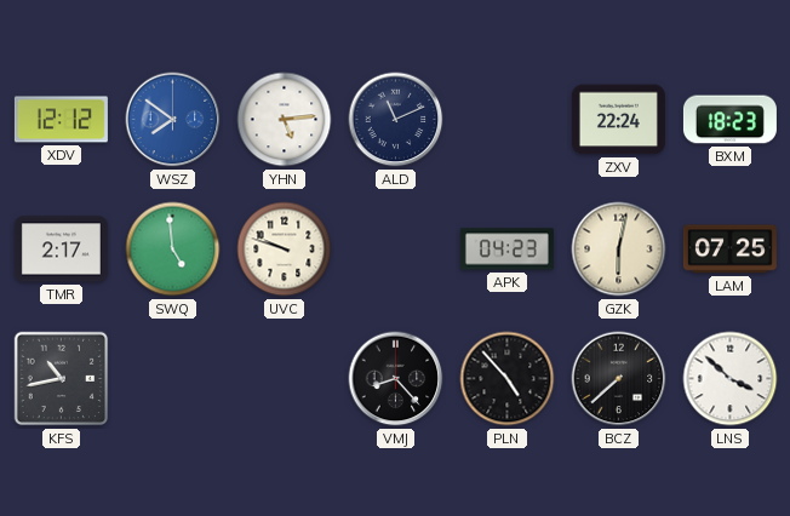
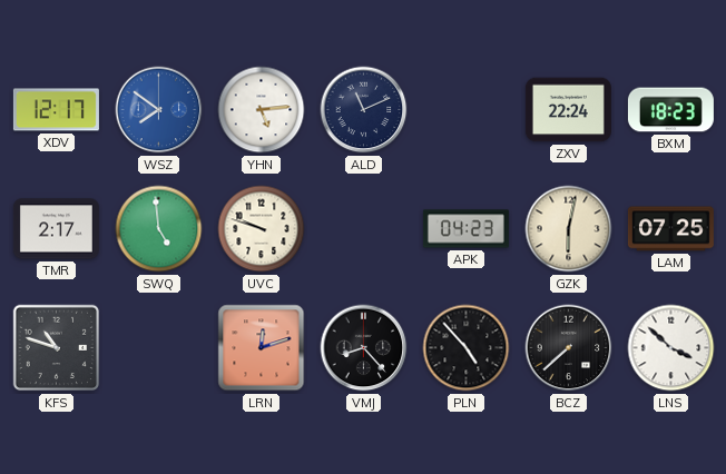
XDV: 12:12 -> 12:17 (56, 110)
KFS: 10:43 -> 10:48 (57, 348)
LRN: none -> 12:12 (262, 348)
